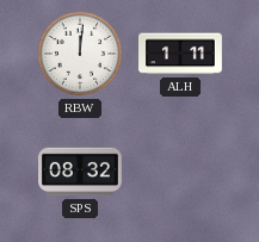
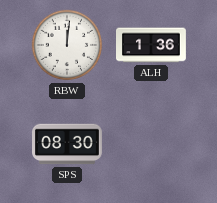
ALH: 1:11 -> 1:36 (152, 45)
SPS: 08:32 -> 08:30 (68, 144)
